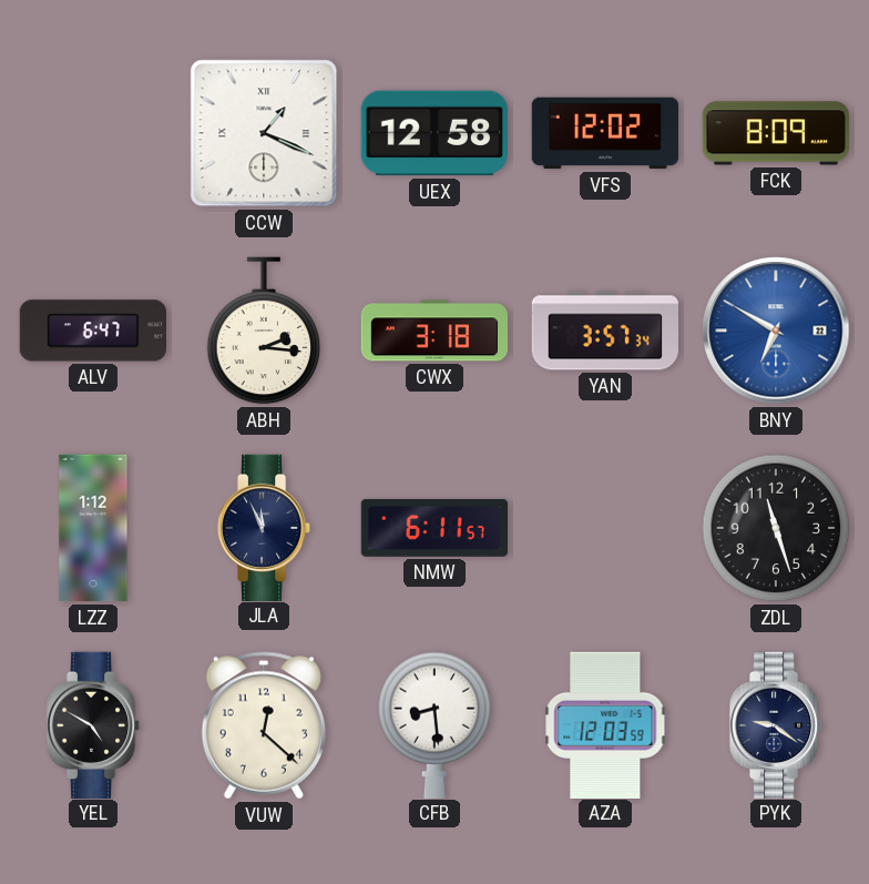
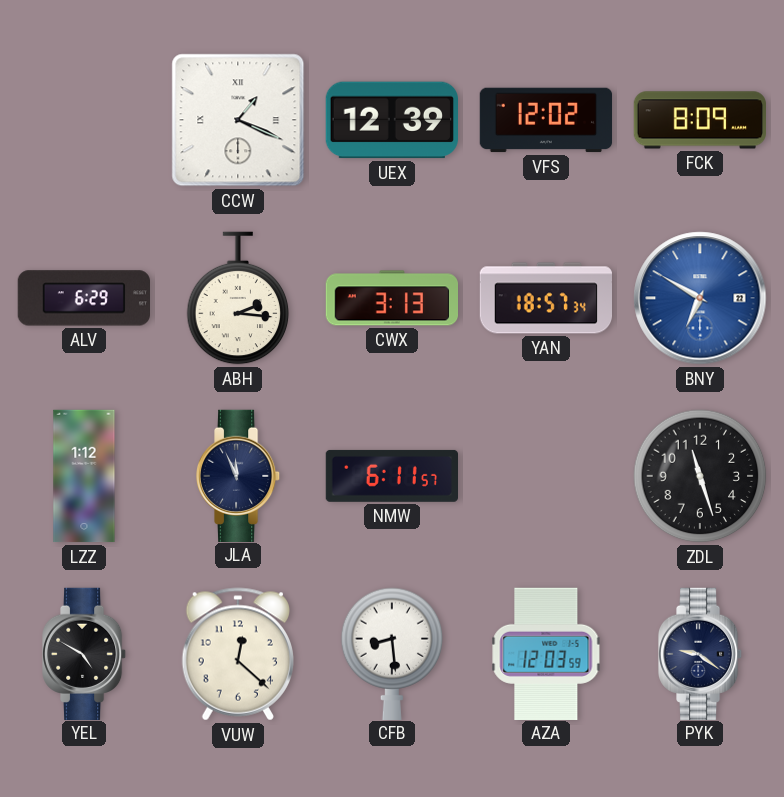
UEX: 12:58 -> 12:39 (391, 120)
ALV: 6:47 -> 6:29 (83, 298)
CWX: 3:18 -> 3:13 (391, 298)
YAN: 3:57 -> 18:57 (545, 298)
